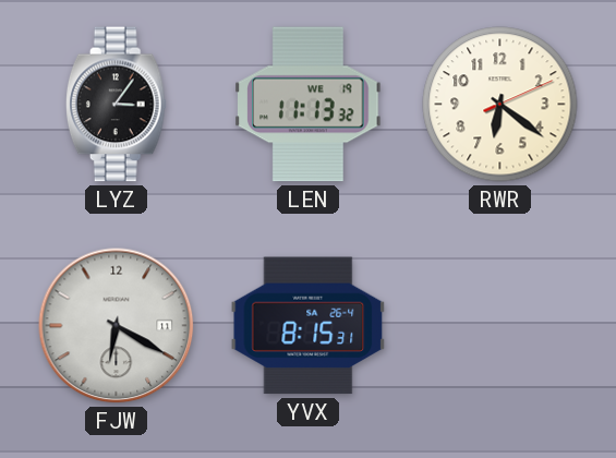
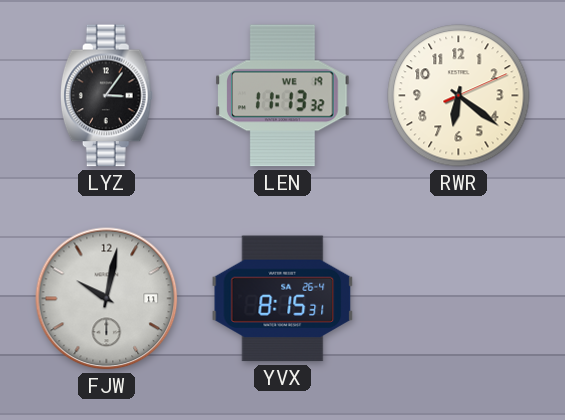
FJW: 6:20 -> 10:02 (107, 299)
